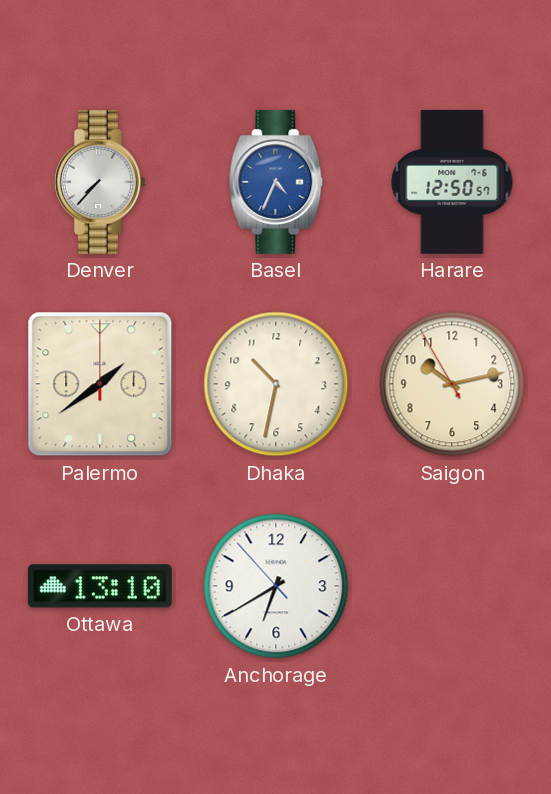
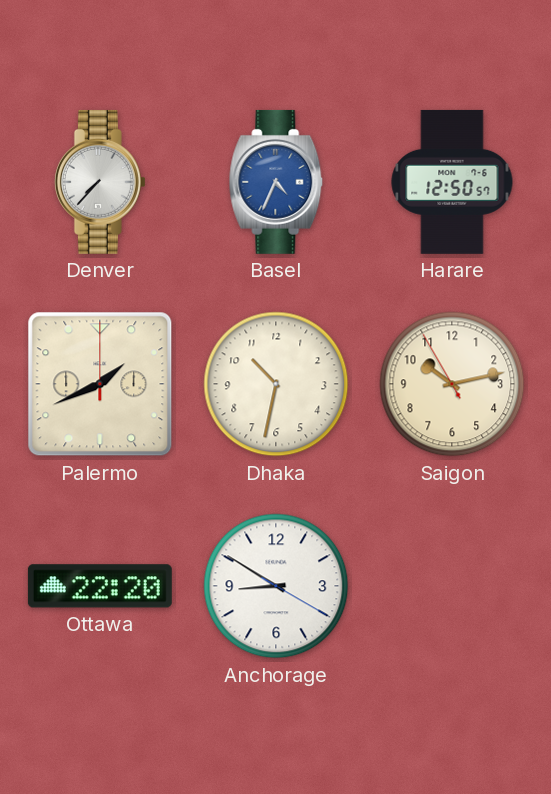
Palermo: 1:39 -> 1:41 (100, 384)
Ottawa: 13:10 -> 22:20 (100, 586)
Anchorage: 6:39 -> 8:50 (276, 586)
